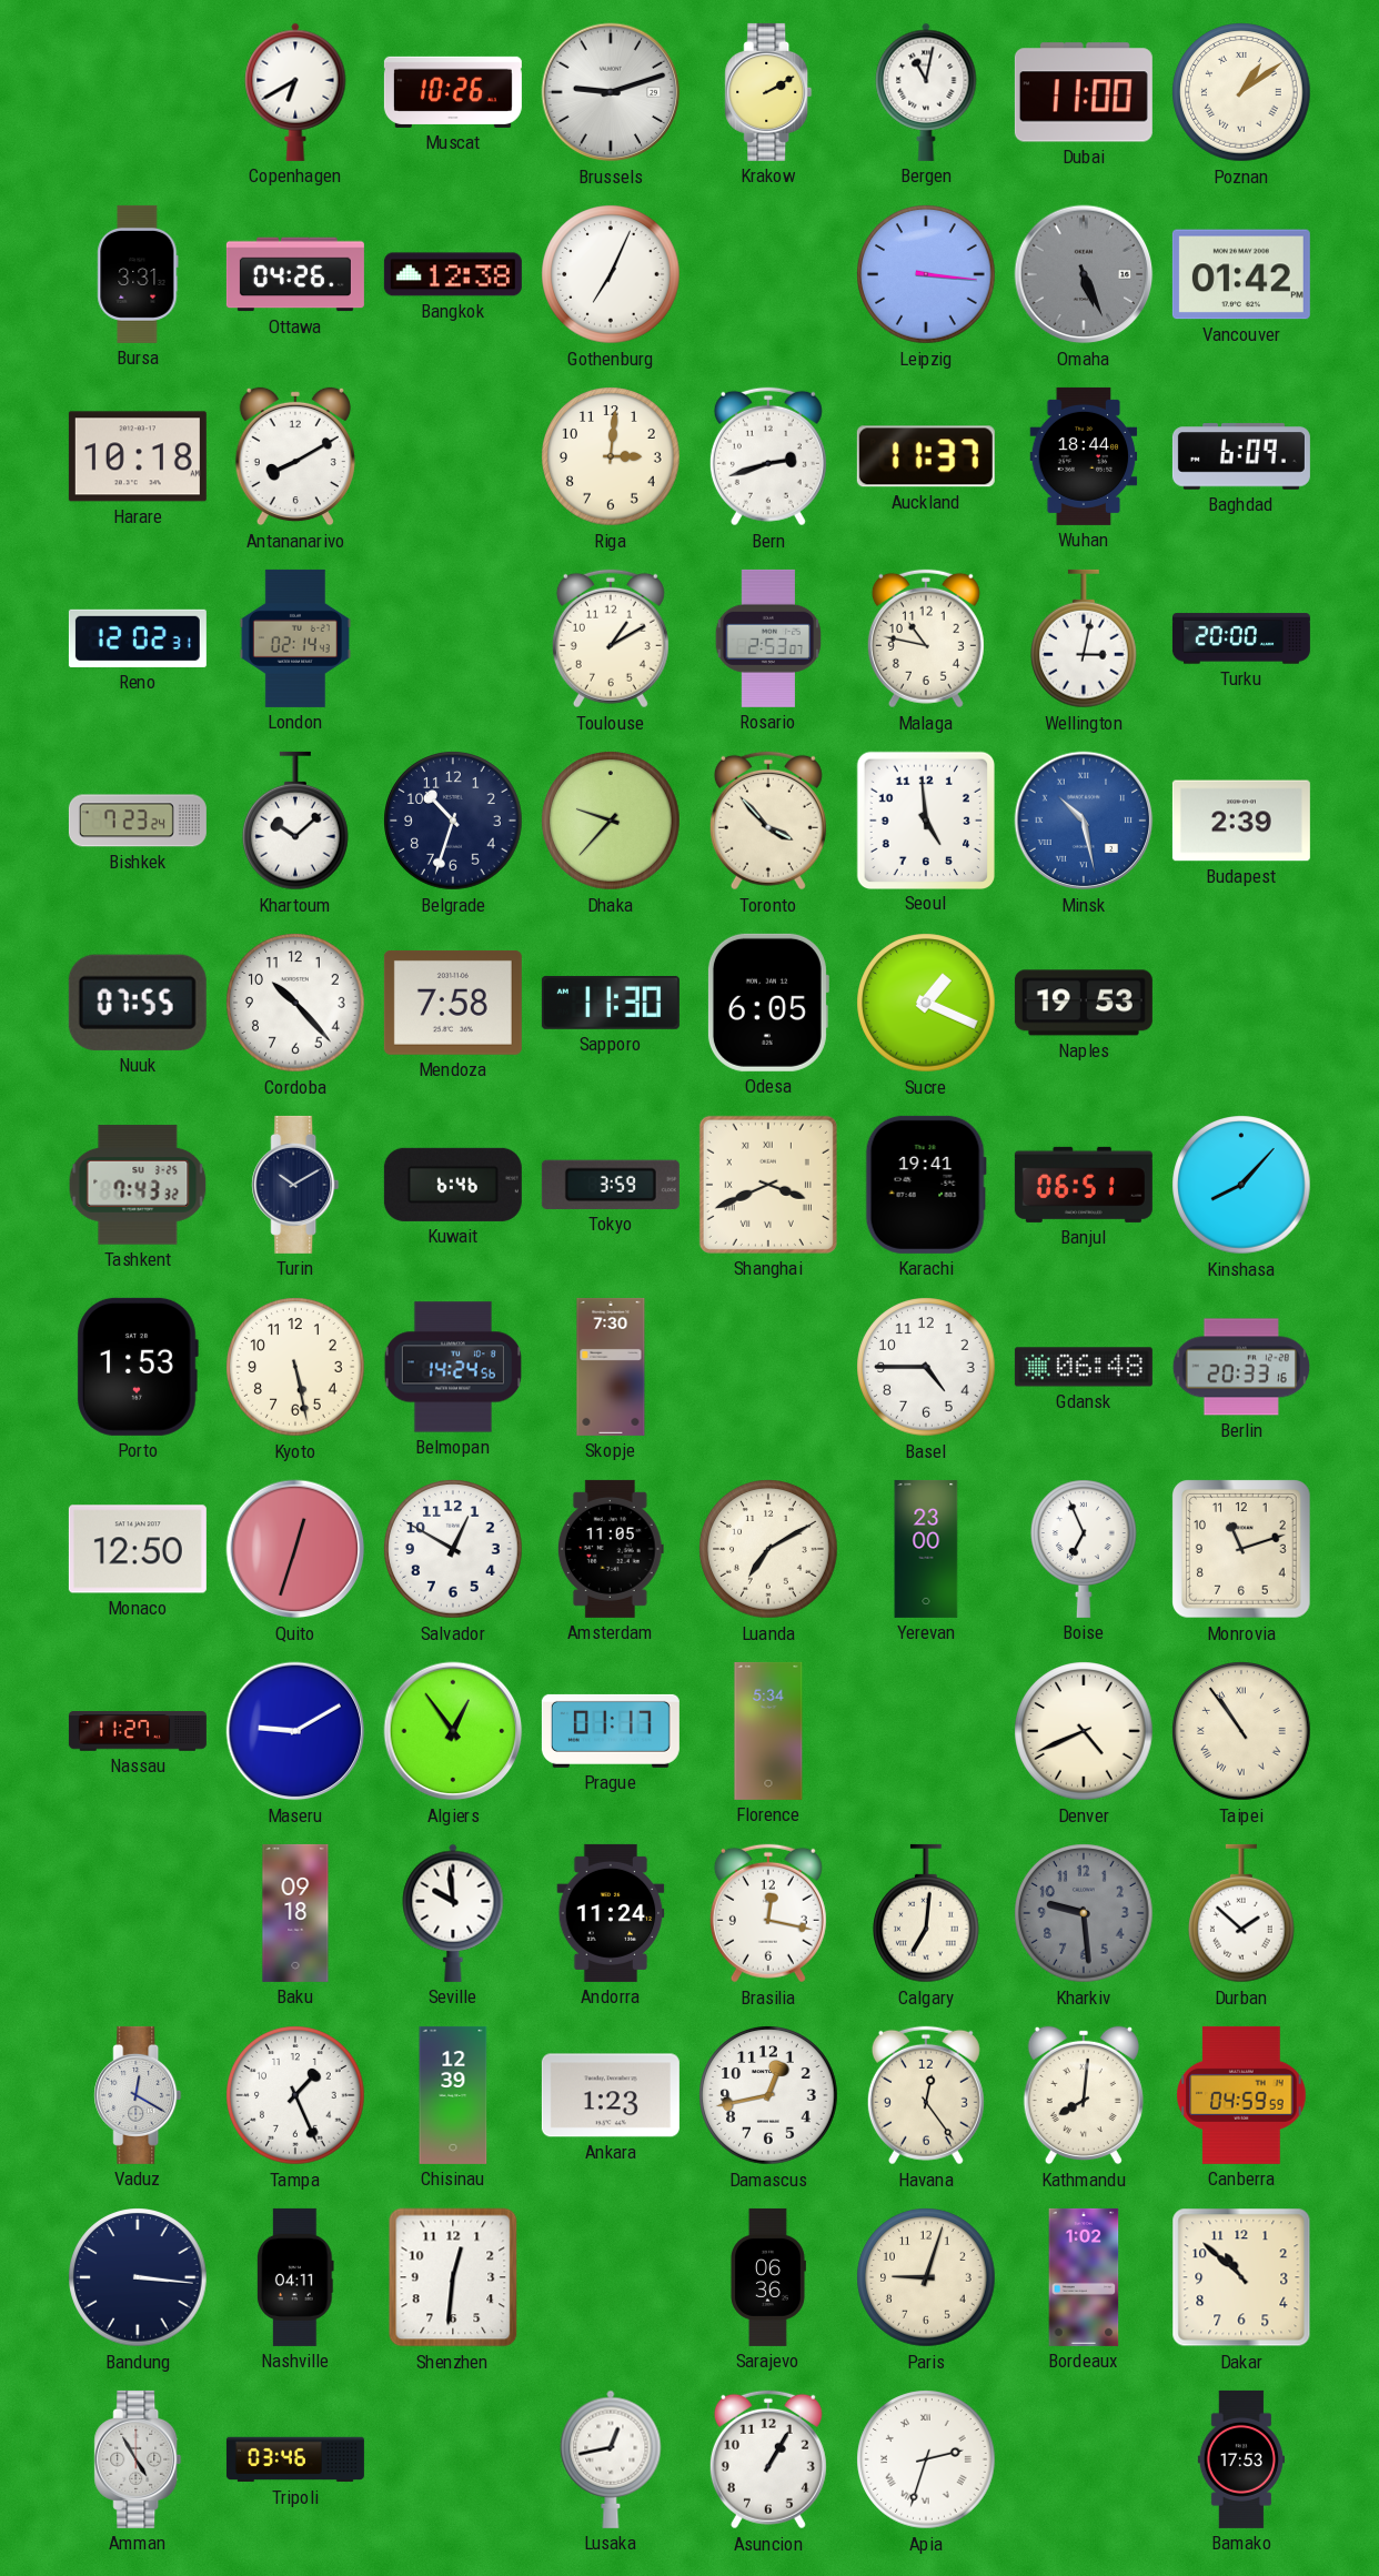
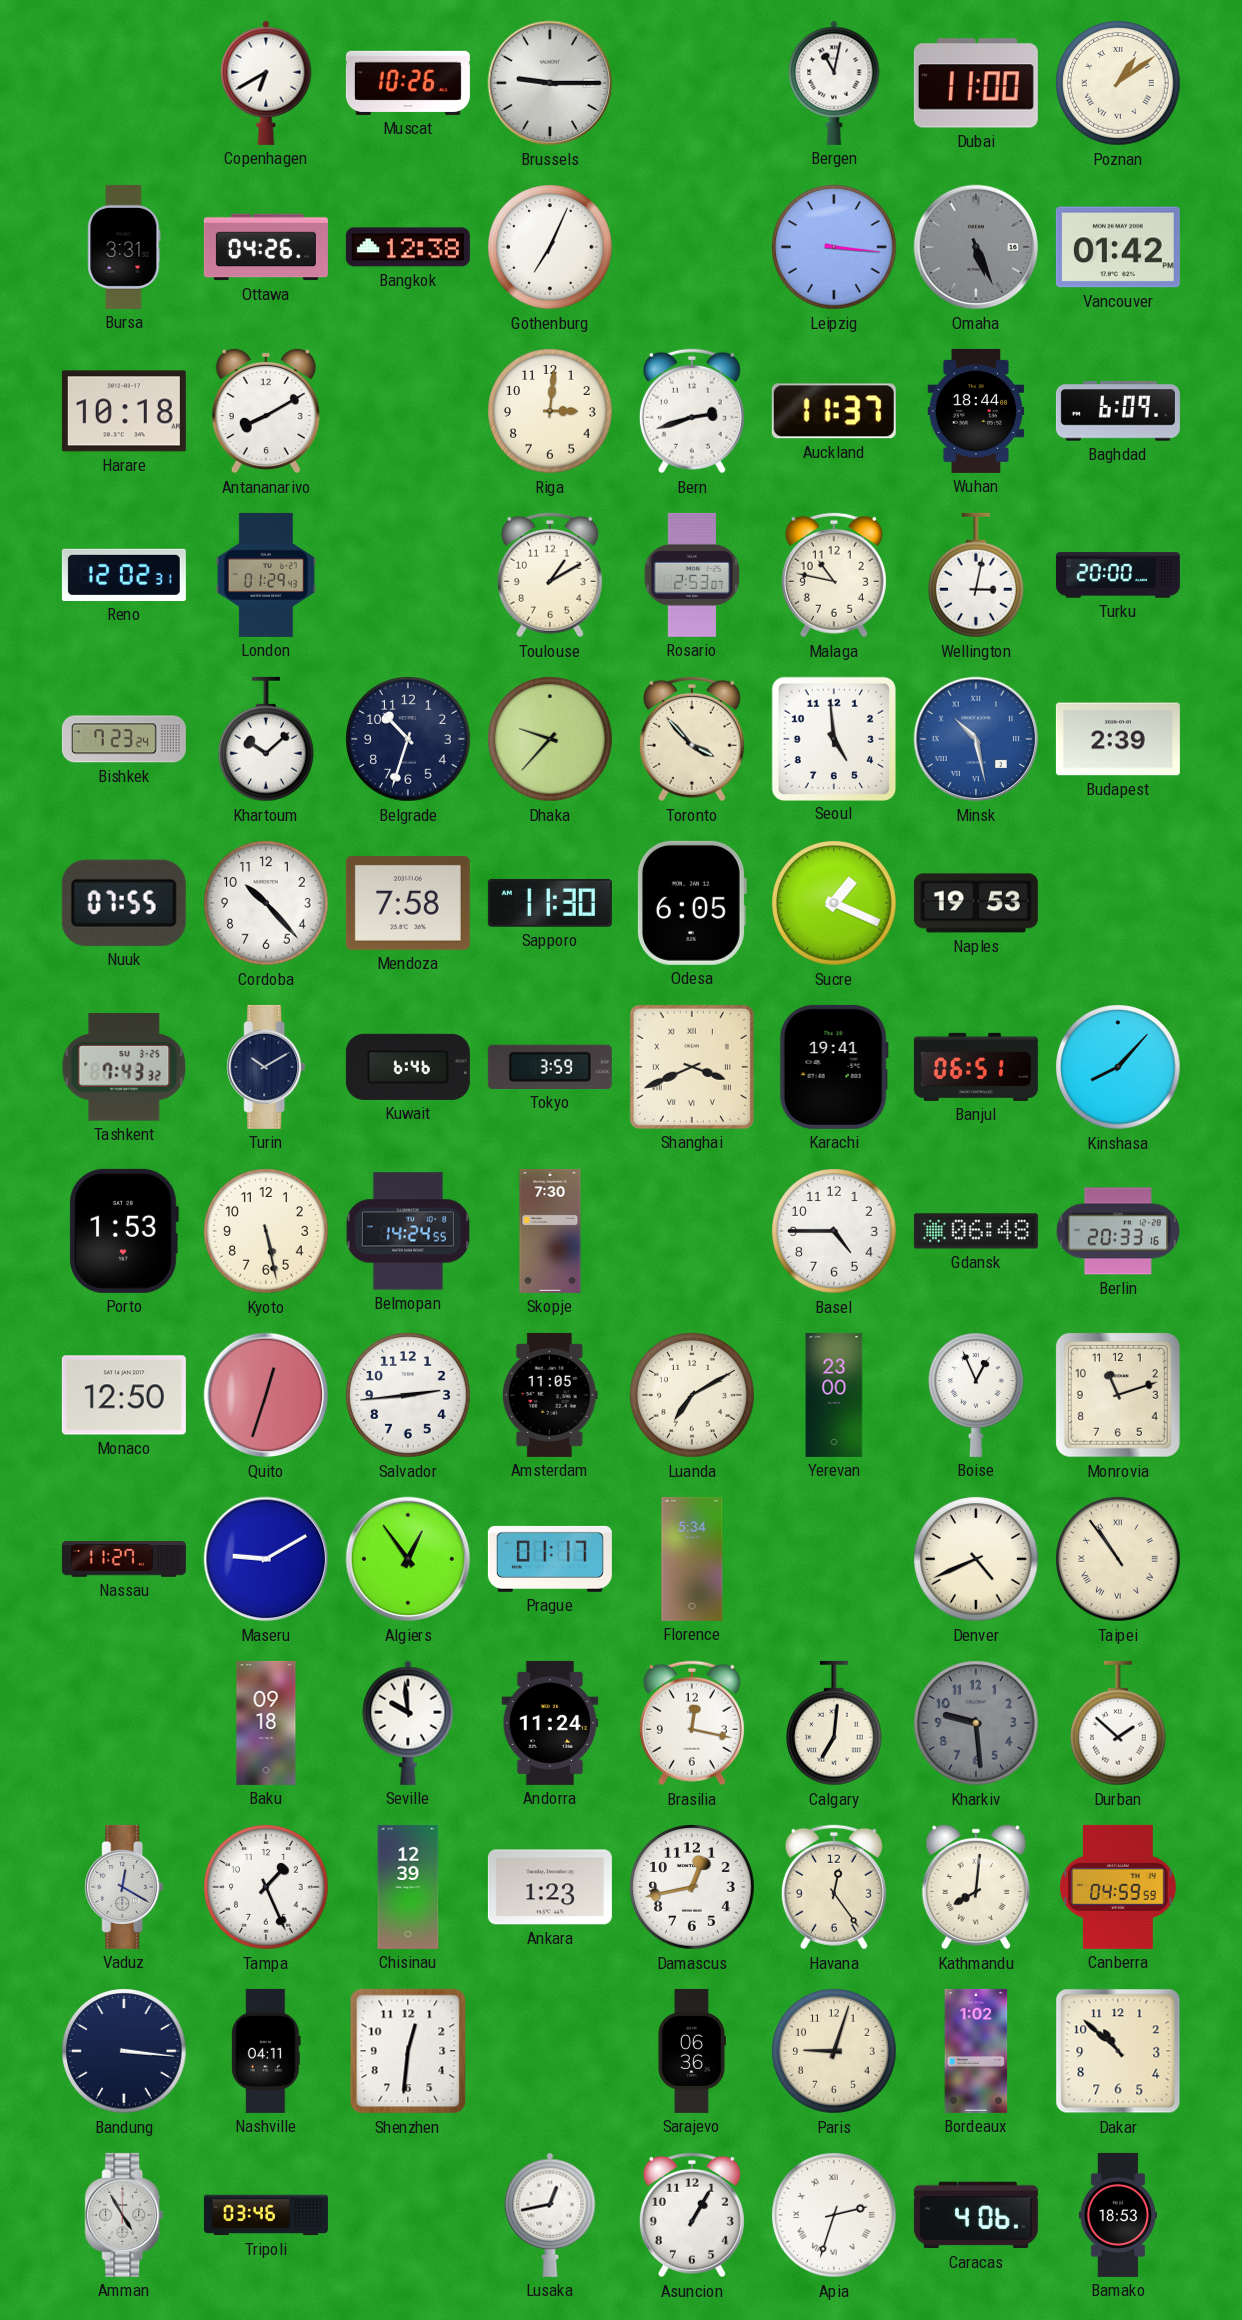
Brussels: 9:12 -> 9:15 (550, 83)
Krakow: 2:10 -> none (768, 92)
London: 02:14 -> 01:29 (265, 575)
Belmopan: 14:24:56 -> 14:24:55 (408, 1231)
Salvador: 12:50 -> 2:44 (408, 1395)
Boise: 6:56 -> 12:56 (977, 1395)
Caracas: none -> 4:06 (976, 2215)
Bamako: 17:53 -> 18:53 (1117, 2215)
